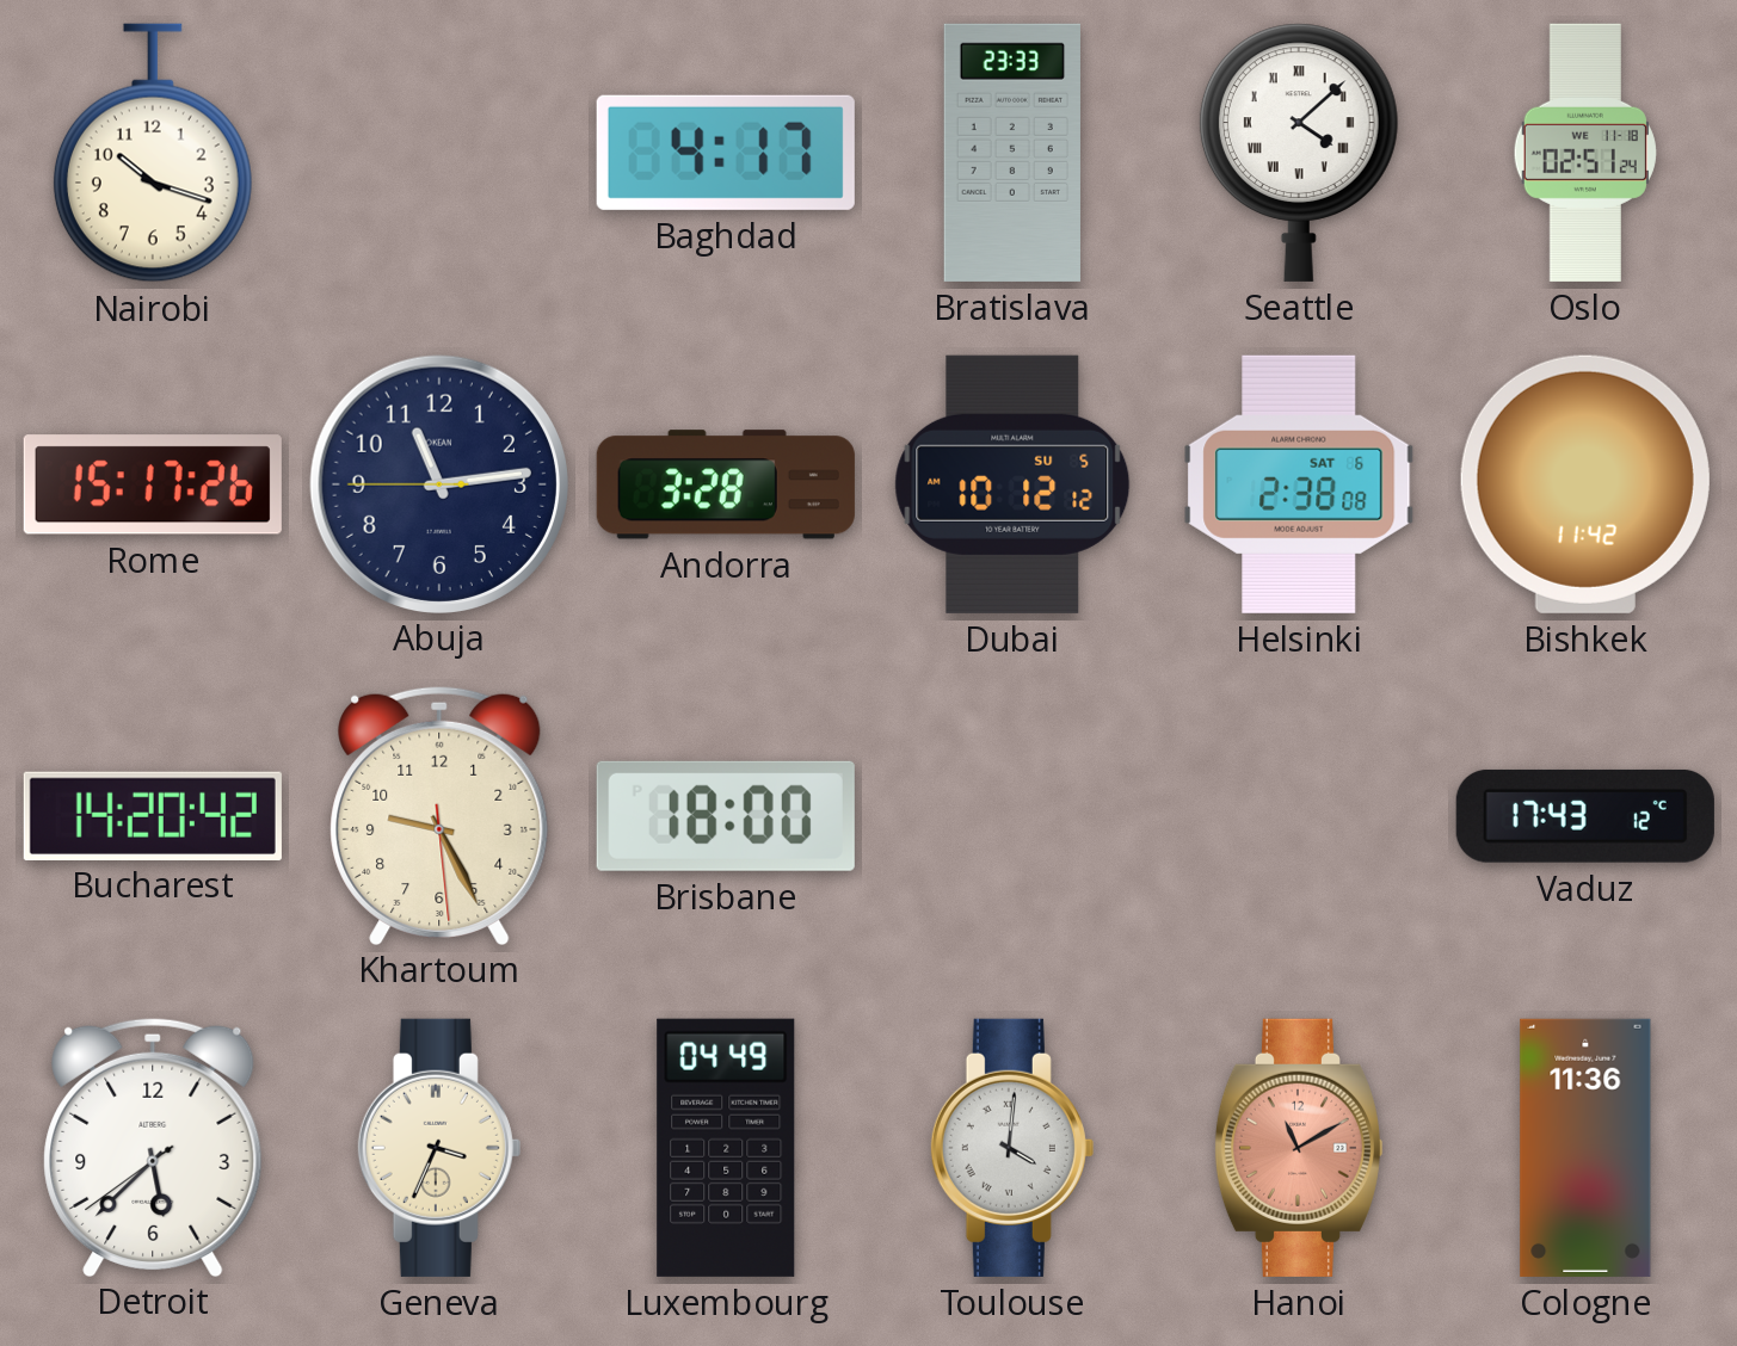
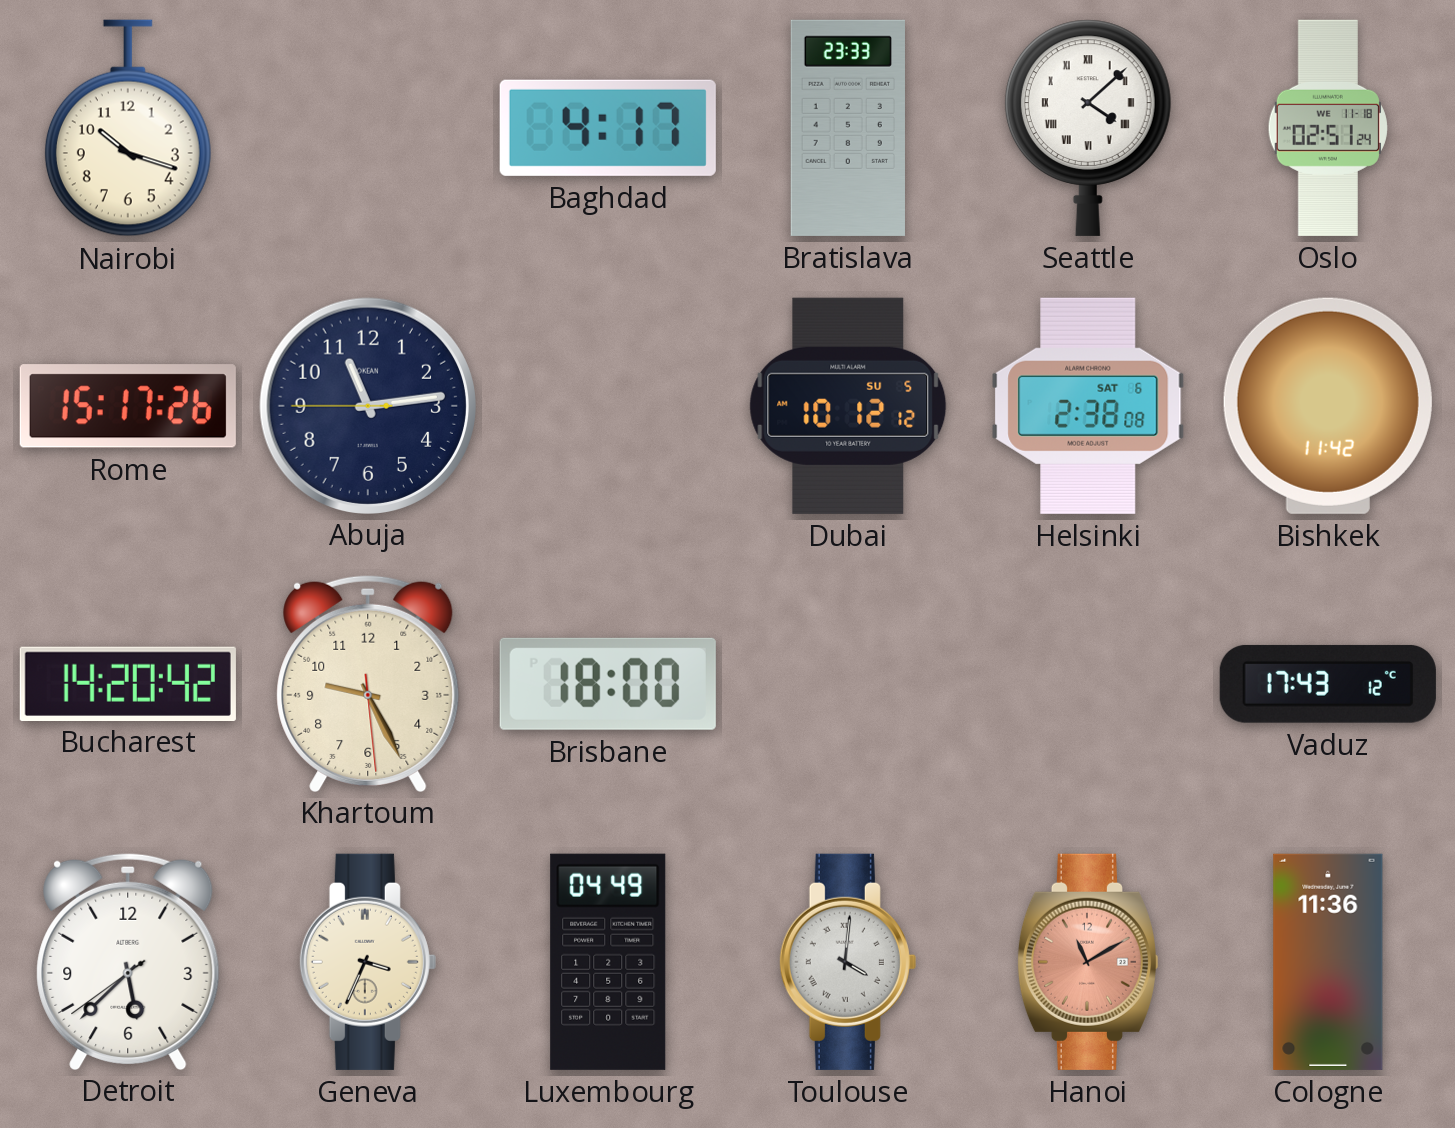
Andorra: 3:28 -> none (726, 484)
